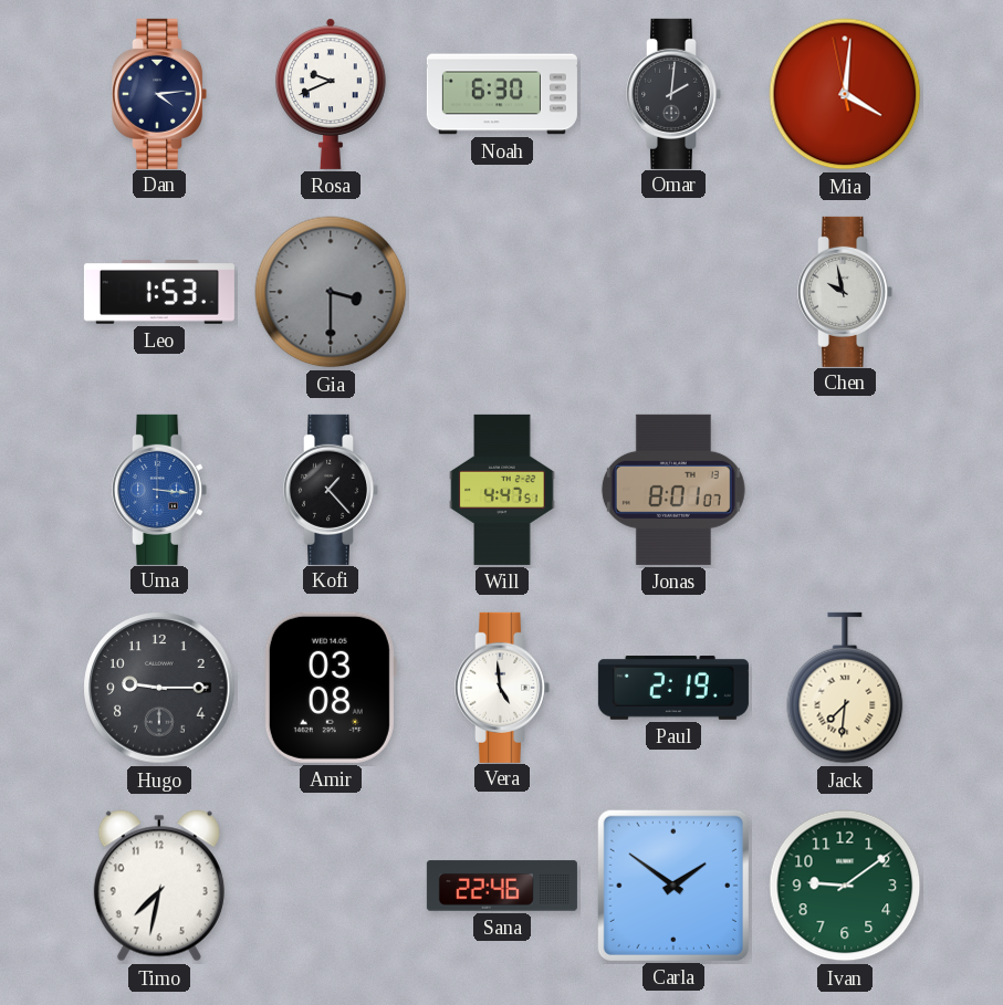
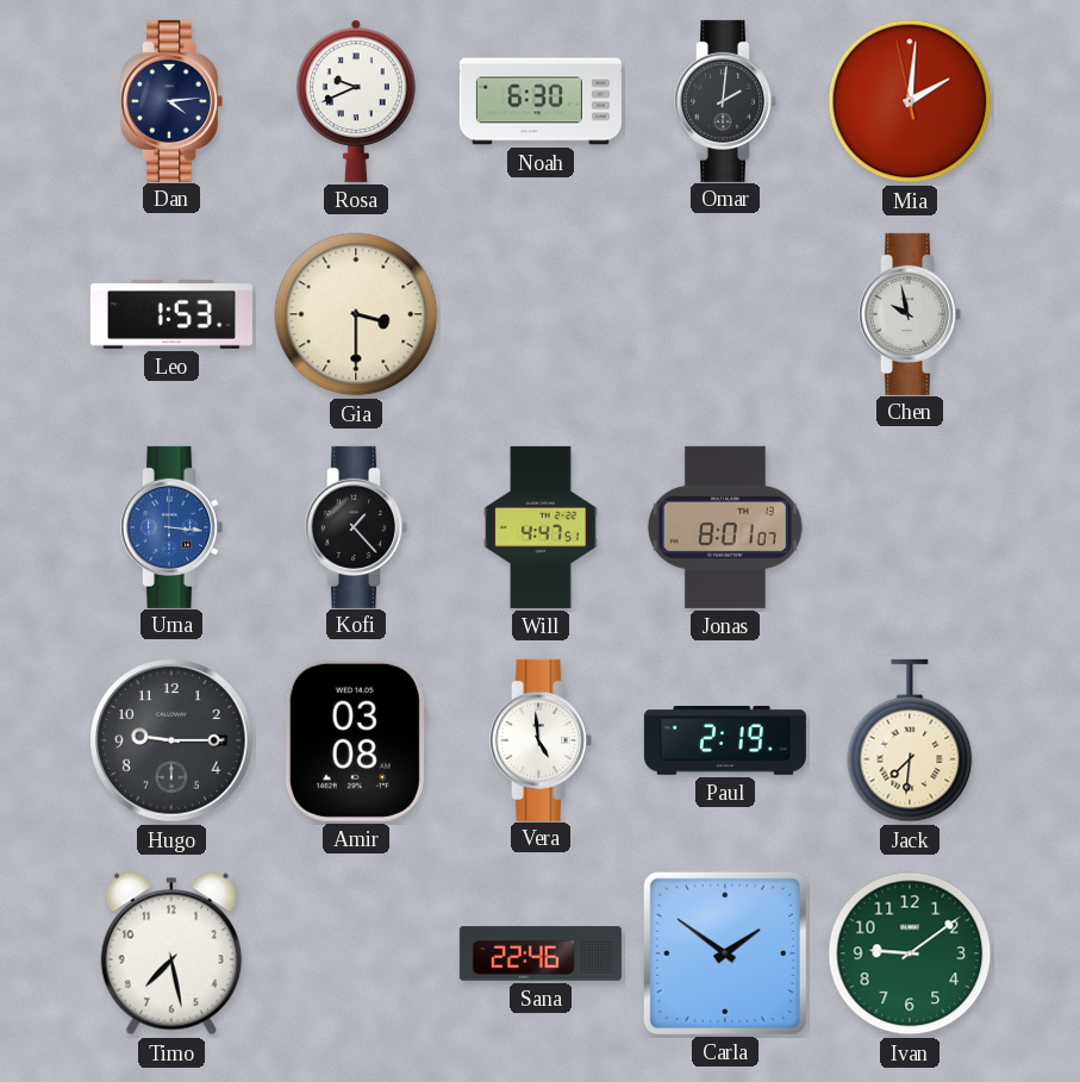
Mia: 4:00 -> 2:00 (910, 101)
Gia dial: grey -> cream (356, 314)
Timo: 7:32 -> 7:28 (171, 953)
